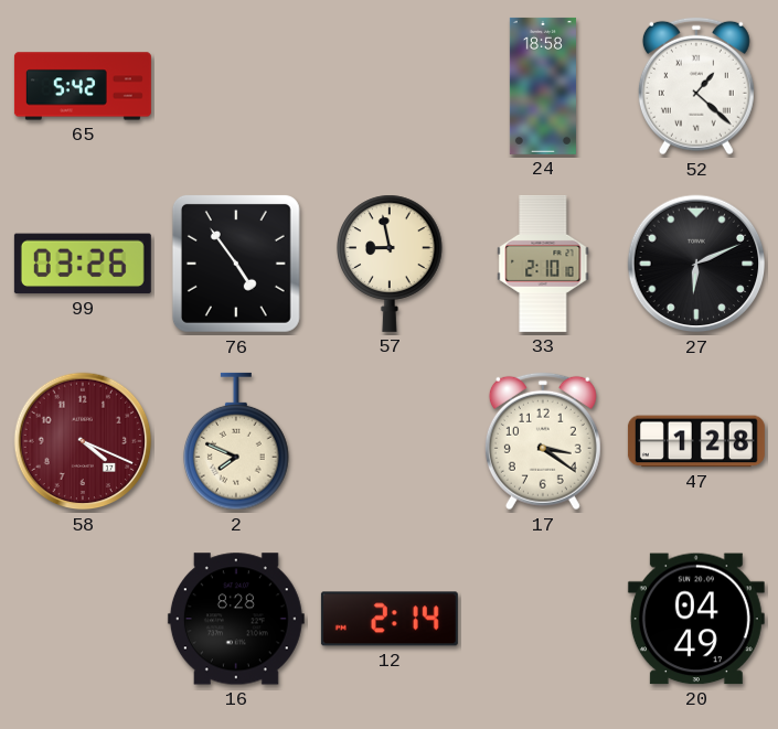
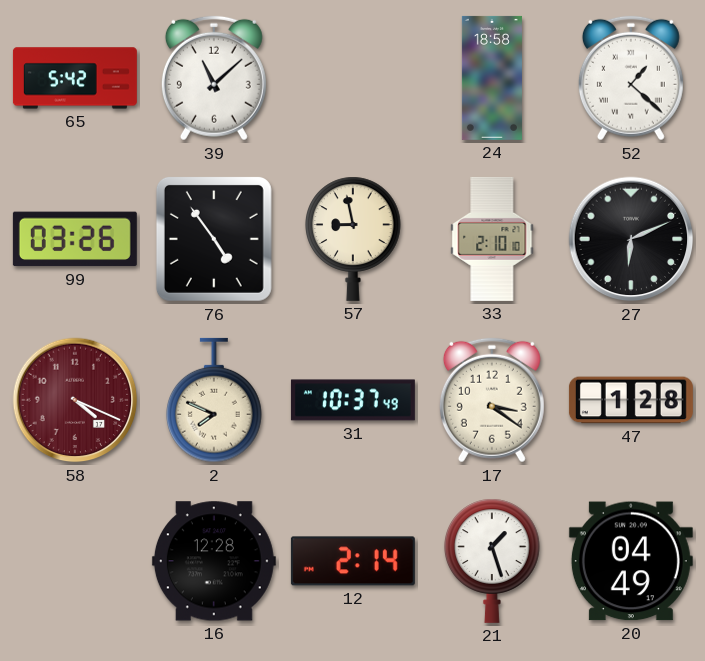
39: none -> 11:08 (214, 78)
31: none -> 10:37 (353, 400)
16: 8:28 -> 12:28 (214, 561)
21: none -> 1:27 (493, 561)
